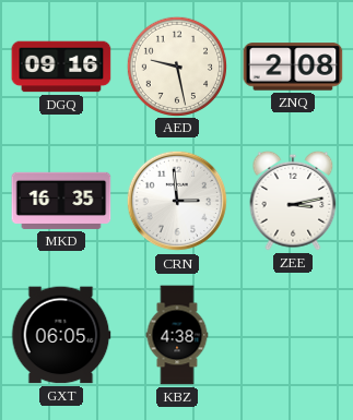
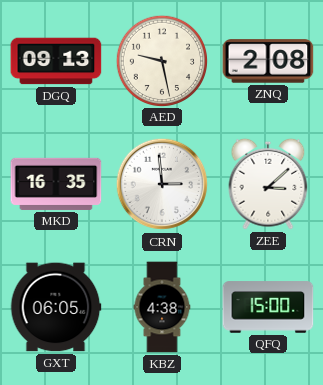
DGQ: 09:16 -> 09:13 (56, 61)
ZEE: 3:13 -> 3:08 (268, 184)
QFQ: none -> 15:00 (268, 307)
